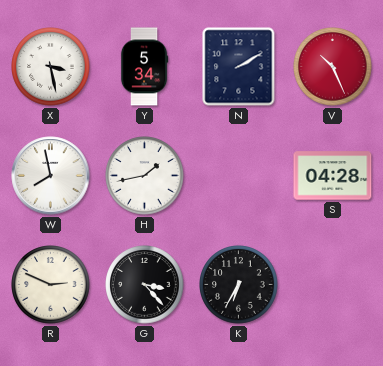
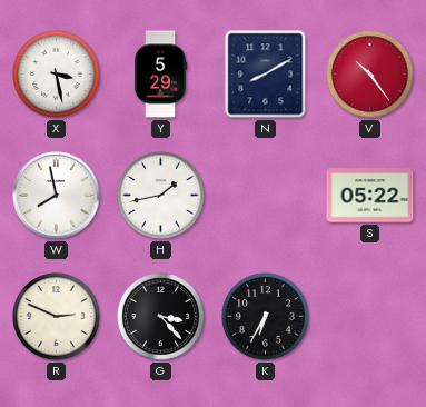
Y: 5:34 -> 5:29 (160, 75)
N: 2:10 -> 8:10 (266, 75)
V: 10:26 -> 10:24 (370, 75)
S: 04:28 -> 05:22 (370, 196)
